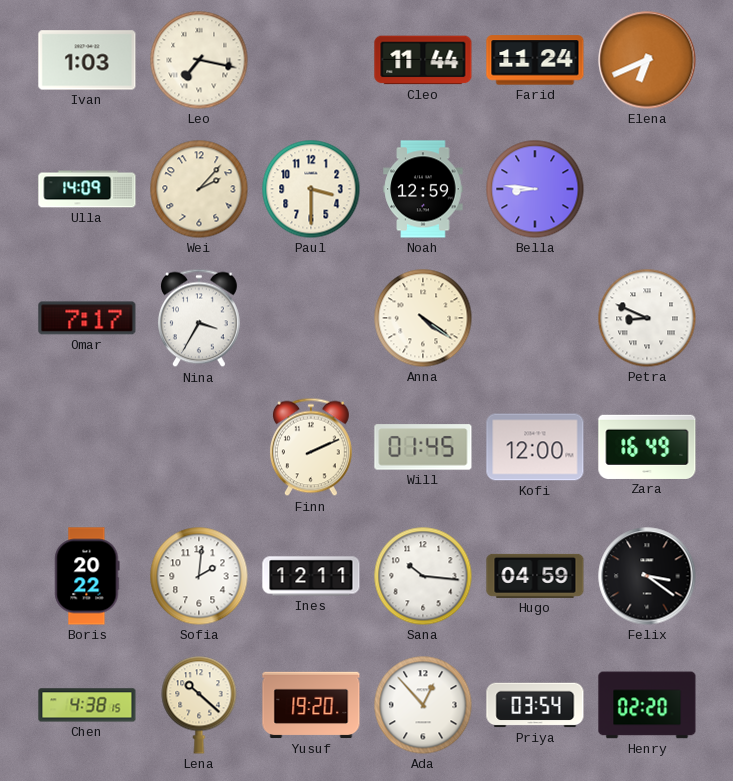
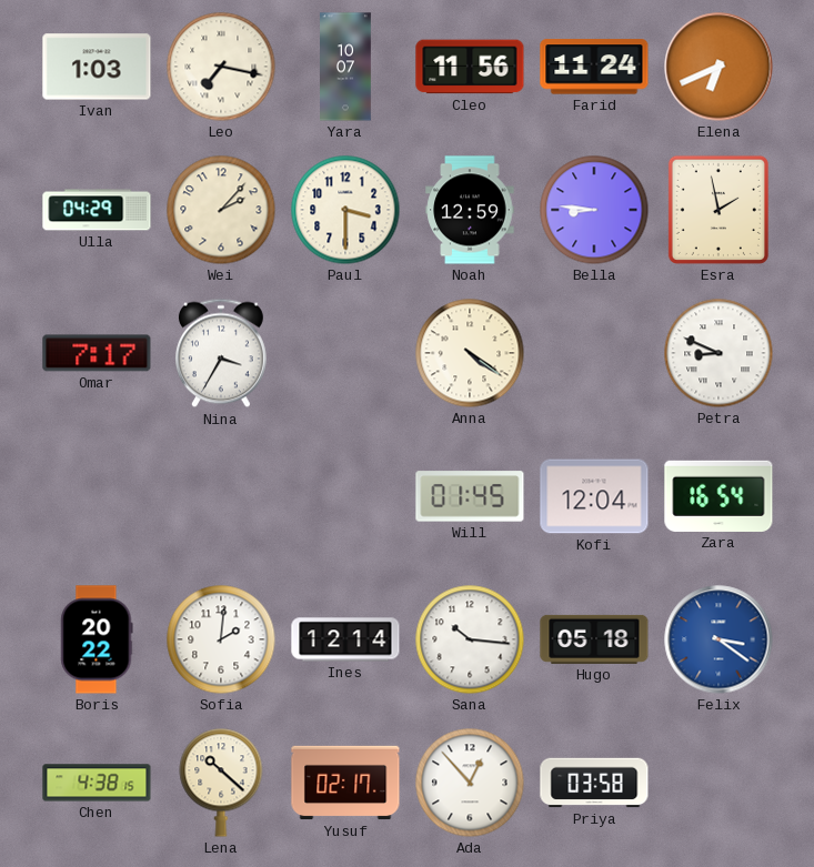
Yara: none -> 10:07 (346, 67)
Cleo: 11:44 -> 11:56 (470, 67)
Ulla: 14:09 -> 04:29 (97, 210)
Esra: none -> 1:58 (718, 210)
Finn: 2:11 -> none (311, 447)
Kofi: 12:00 -> 12:04 (594, 496)
Zara: 16:49 -> 16:54 (718, 496)
Ines: 12:11 -> 12:14 (345, 639)
Hugo: 04:59 -> 05:18 (594, 639)
Felix dial: black -> blue (718, 639)
Yusuf: 19:20 -> 02:17 (345, 783)
Priya: 03:54 -> 03:58 (594, 783)
Henry: 02:20 -> none (647, 705)
